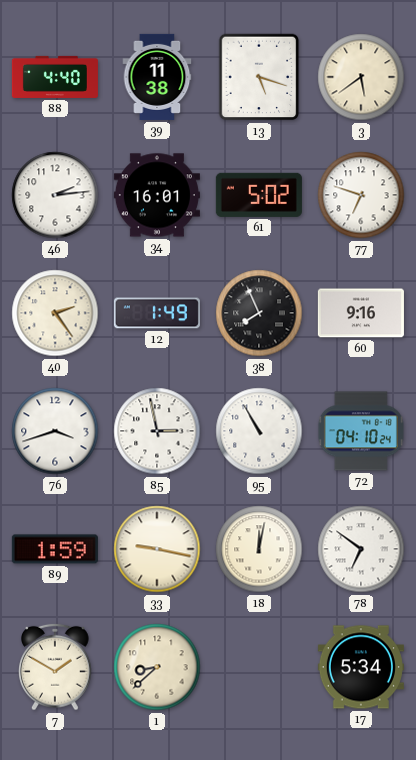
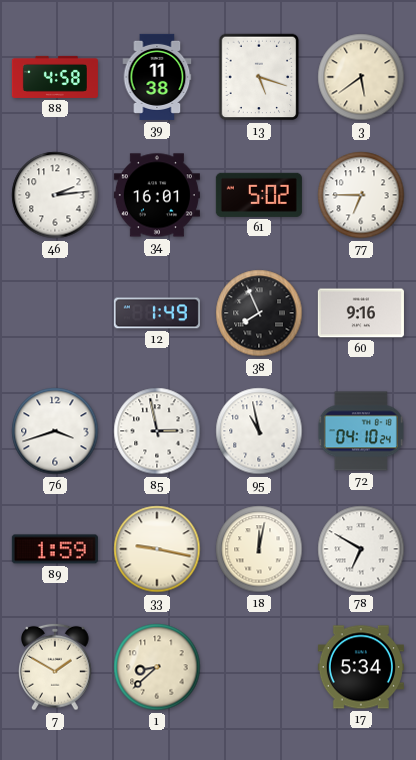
88: 4:40 -> 4:58 (55, 77)
77: 6:48 -> 6:45 (361, 195)
40: 2:24 -> none (55, 313)
95: 10:55 -> 10:58 (259, 431)
78: 6:51 -> 6:50 (361, 549)
